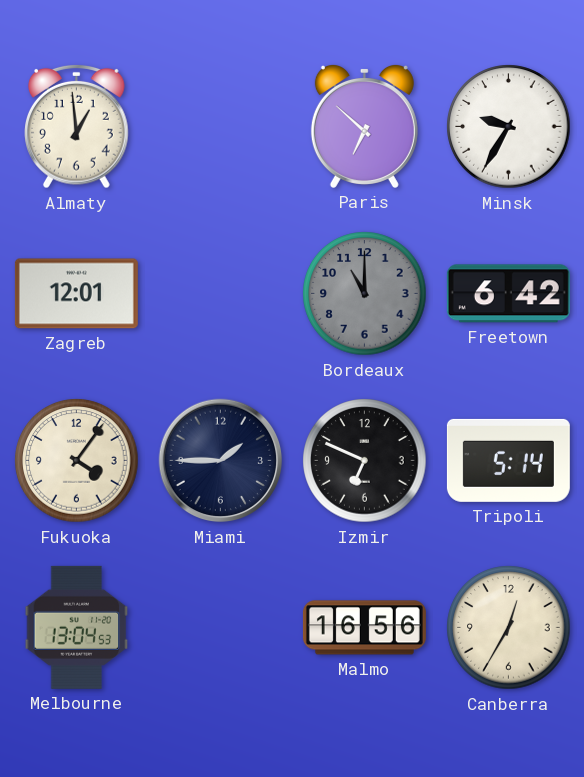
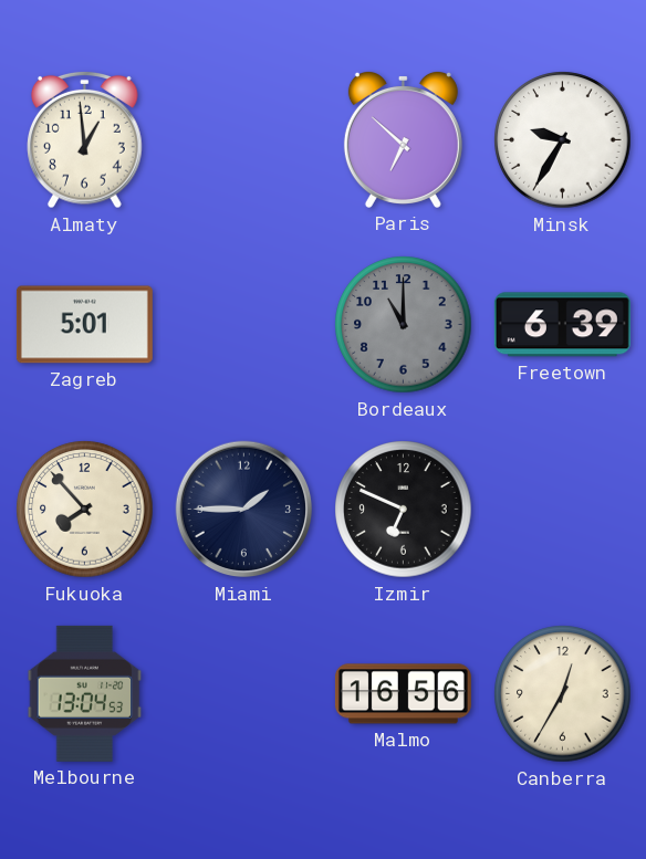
Zagreb: 12:01 -> 5:01 (84, 325)
Freetown: 6:42 -> 6:39 (562, 325)
Fukuoka: 4:06 -> 7:53 (85, 510)
Tripoli: 5:14 -> none (508, 460)
